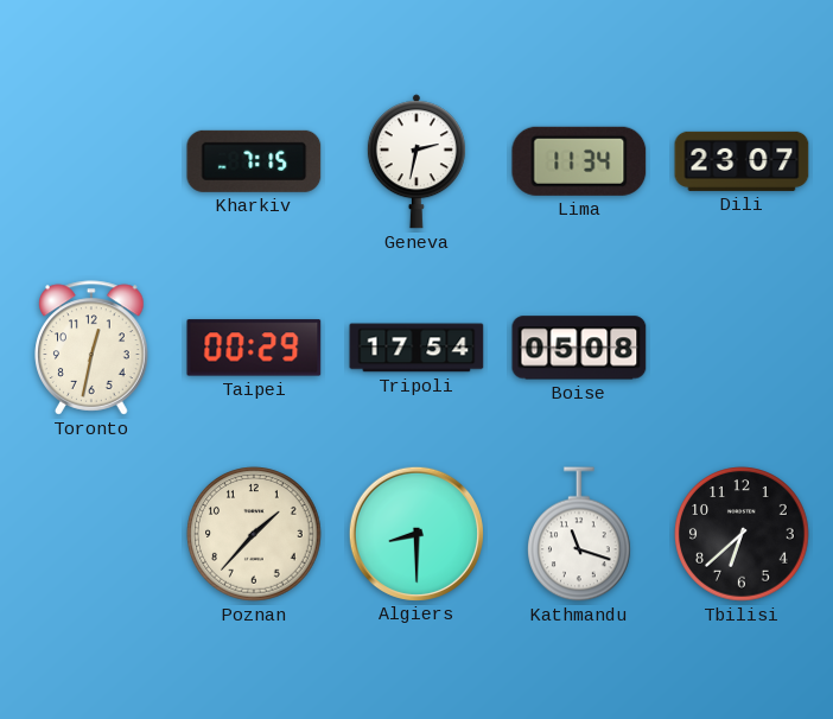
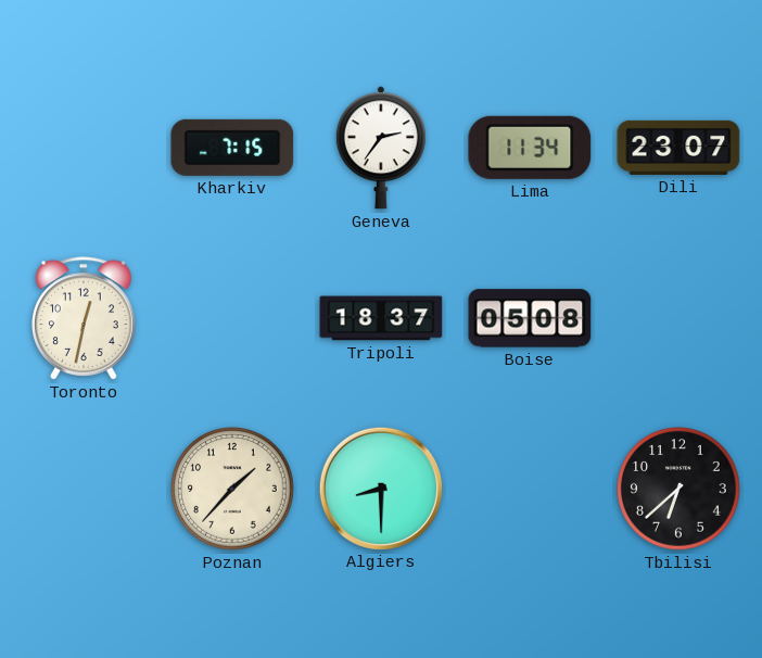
Geneva: 2:32 -> 2:36 (381, 148)
Taipei: 00:29 -> none (254, 348)
Tripoli: 17:54 -> 18:37 (381, 318)
Kathmandu: 11:18 -> none (580, 534)
